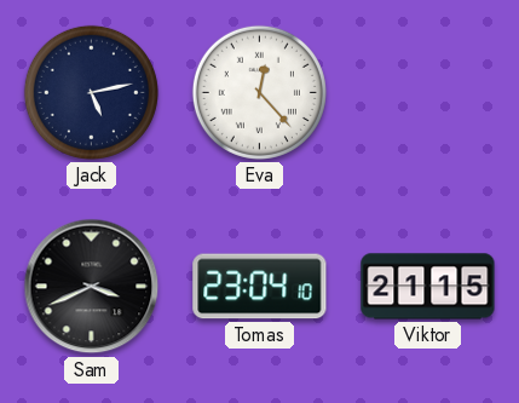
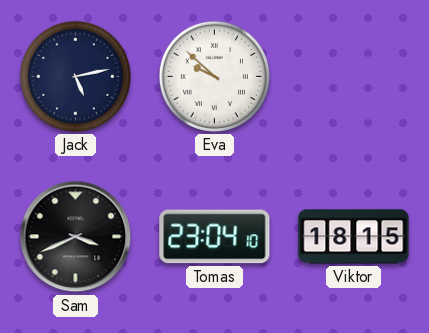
Eva: 12:23 -> 9:52 (214, 76)
Viktor: 21:15 -> 18:15 (354, 237)
